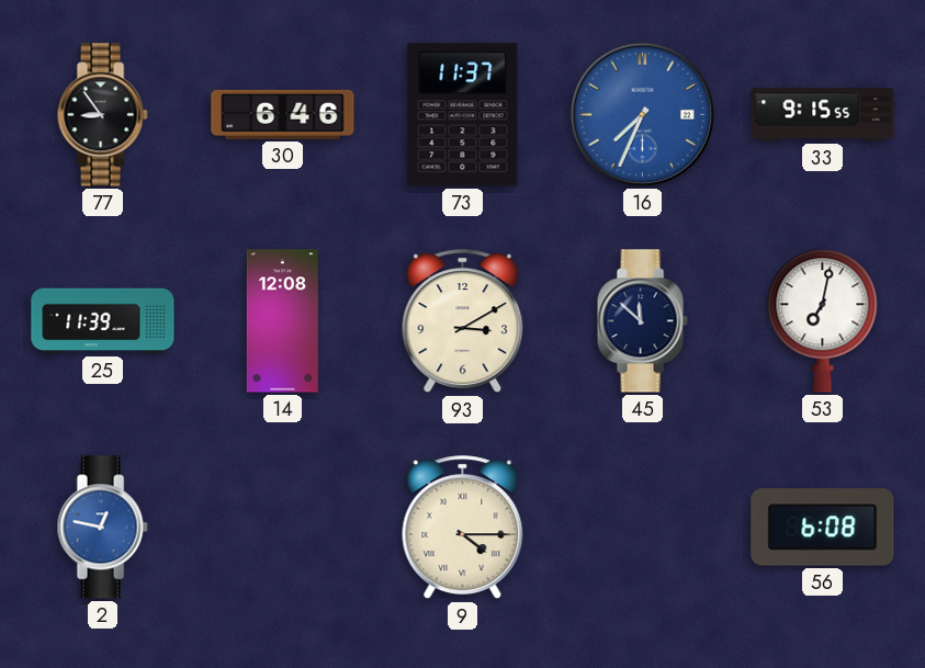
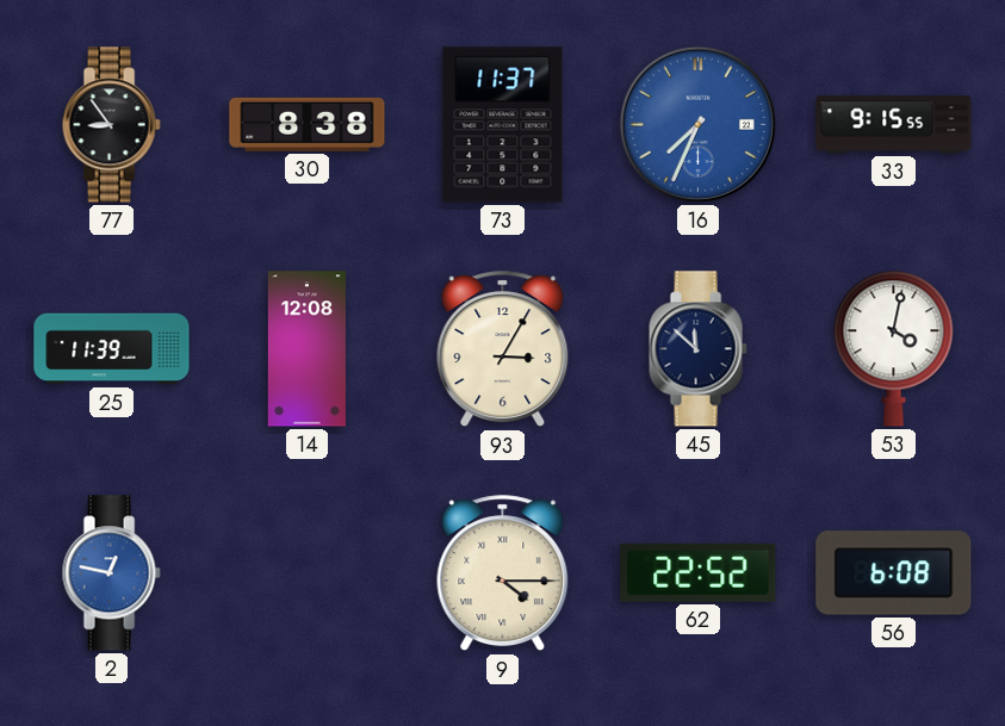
30: 6:46 -> 8:38 (308, 124)
93: 3:10 -> 3:05 (503, 349)
53: 7:02 -> 4:02 (894, 349)
62: none -> 22:52 (699, 572)
